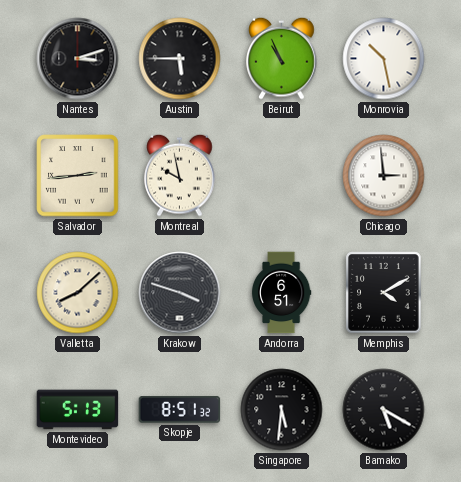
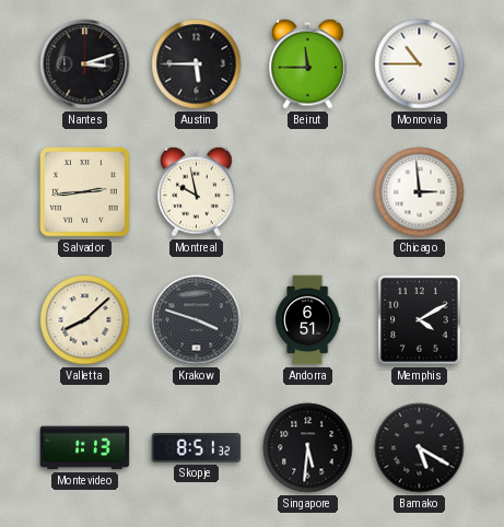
Beirut: 10:56 -> 11:45 (308, 63)
Monrovia: 10:28 -> 10:45 (420, 65)
Montevideo: 5:13 -> 1:13 (85, 448)
